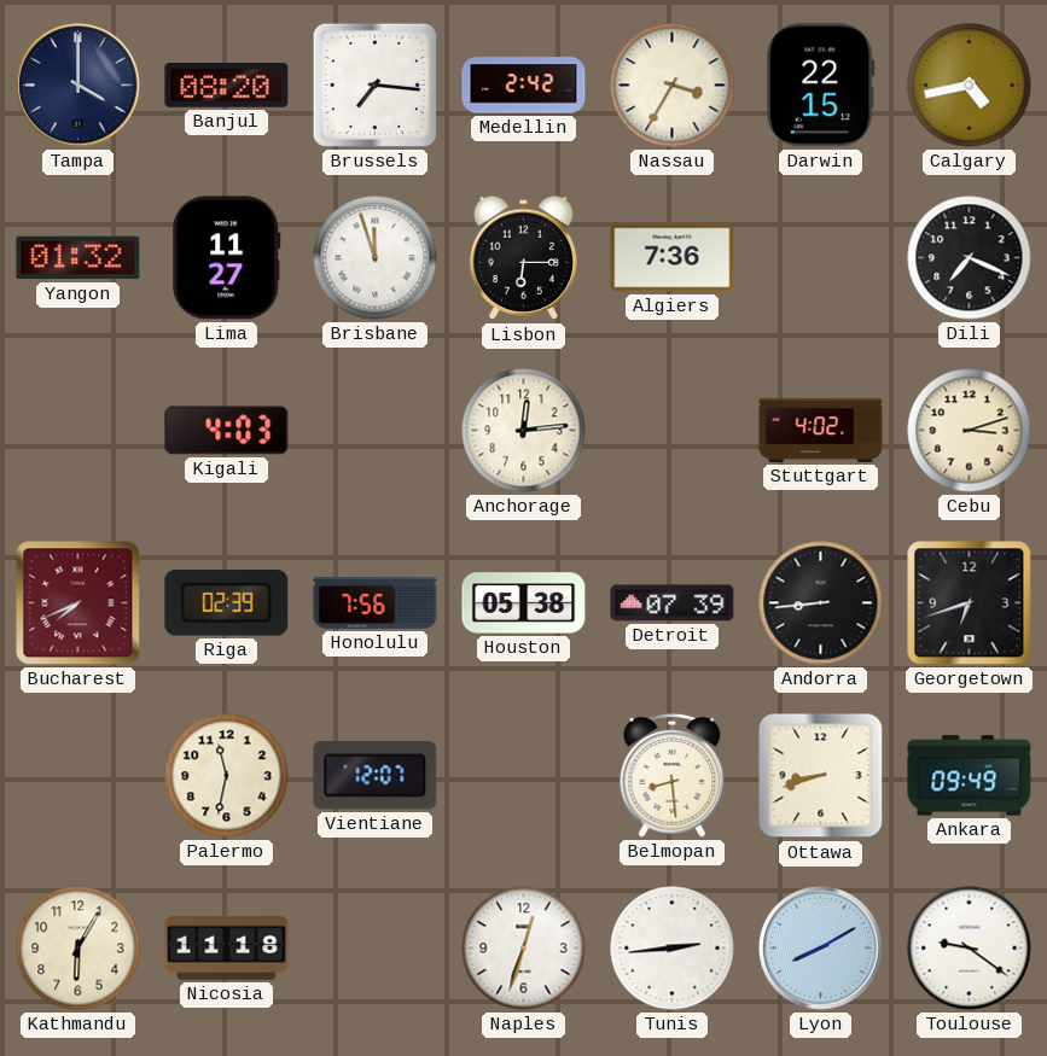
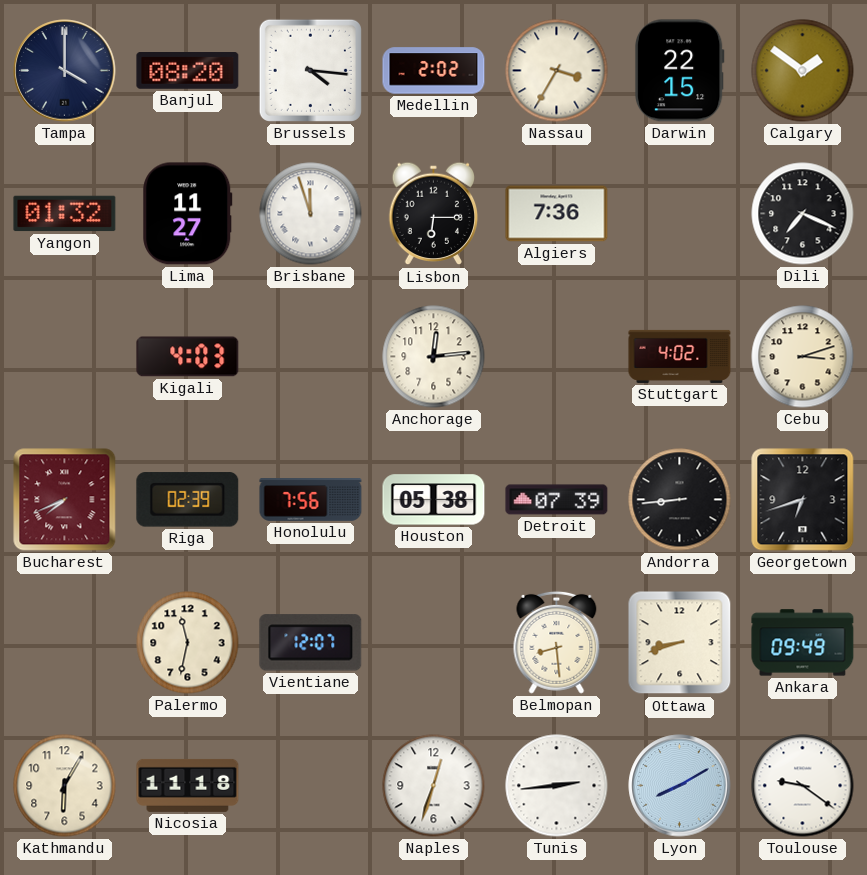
Brussels: 7:16 -> 4:16 (310, 70)
Medellin: 2:42 -> 2:02 (434, 71)
Calgary: 4:43 -> 1:51 (803, 71)
